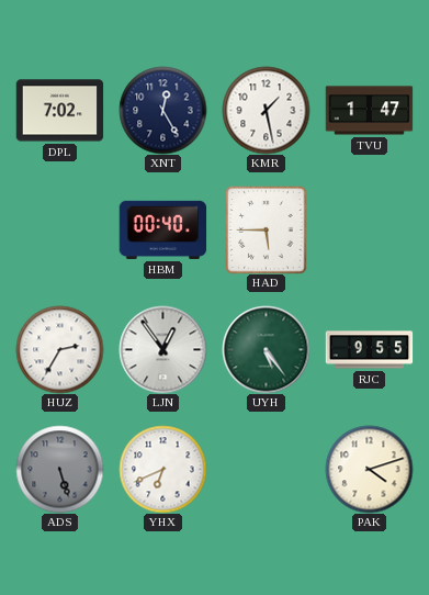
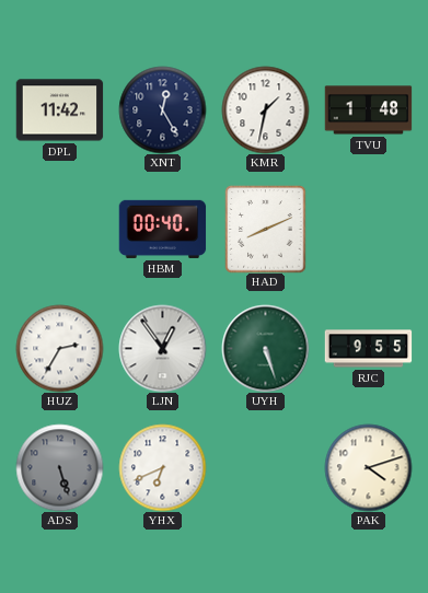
DPL: 7:02 -> 11:42 (59, 111)
KMR: 1:28 -> 1:32 (265, 109)
TVU: 1:47 -> 1:48 (368, 111)
HAD: 5:45 -> 8:11 (266, 229)
UYH: 5:24 -> 5:27 (265, 348)
